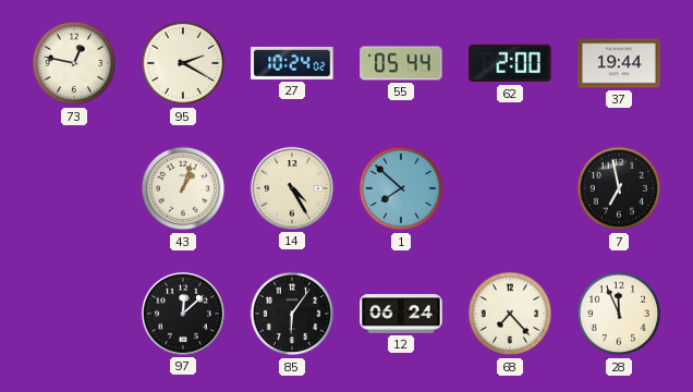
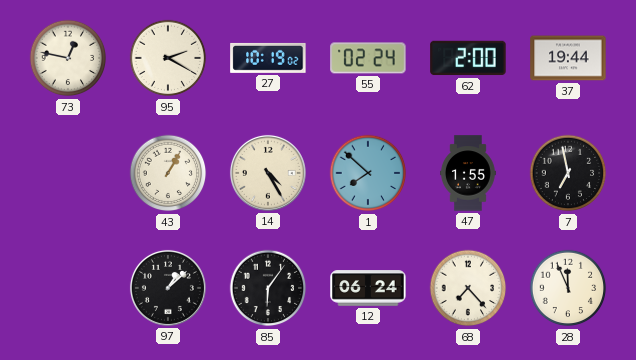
27: 10:24 -> 10:19 (268, 58)
55: 05:44 -> 02:24 (368, 58)
43: 1:03 -> 1:05 (168, 173)
47: none -> 1:55 (469, 173)
97: 12:08 -> 1:08 (168, 288)
